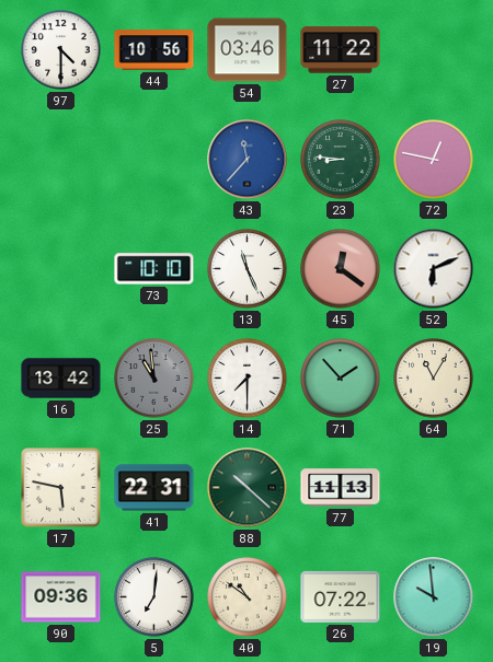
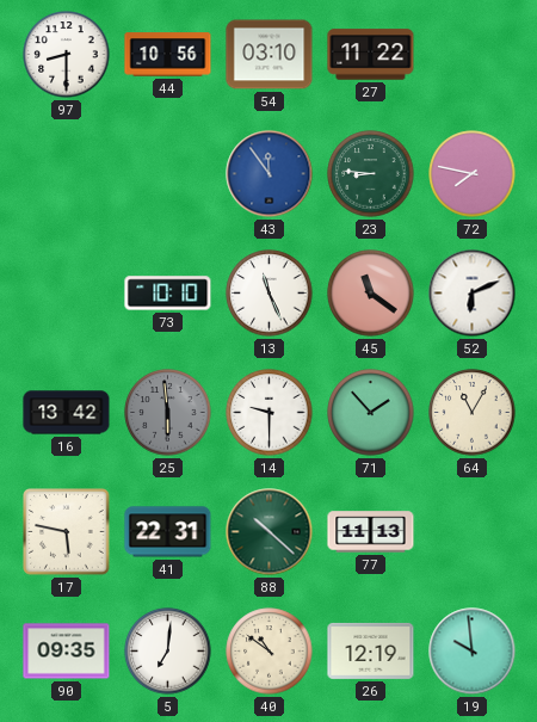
97: 4:30 -> 8:30 (67, 55)
54: 03:46 -> 03:10 (270, 55)
43: 11:37 -> 11:54 (270, 174)
72: 12:47 -> 7:47 (473, 174)
45: 12:21 -> 11:21 (371, 294)
25: 10:59 -> 5:59 (168, 413)
14: 7:30 -> 9:30 (270, 413)
90: 09:36 -> 09:35 (67, 652)
26: 07:22 -> 12:19 (371, 650)
